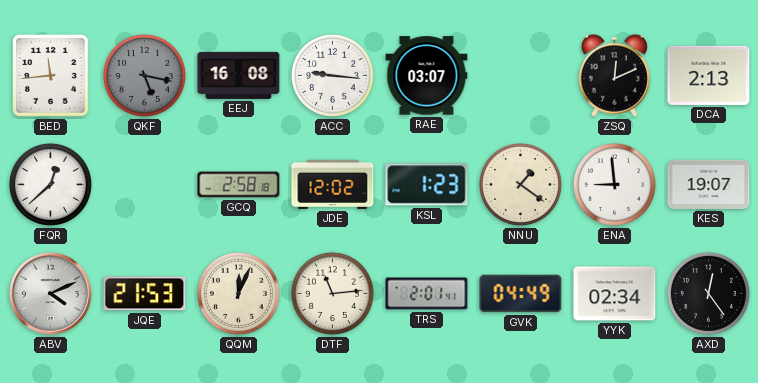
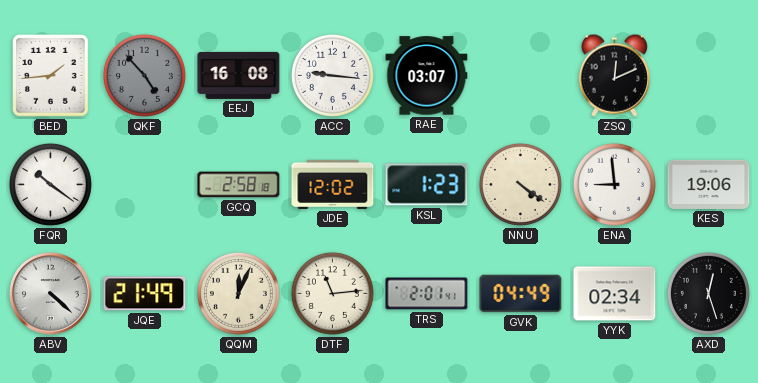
BED: 11:44 -> 1:44 (51, 76)
QKF: 5:17 -> 4:53 (144, 75)
DCA: 2:13 -> none (709, 75)
FQR: 12:38 -> 10:21 (50, 184)
NNU: 1:21 -> 4:21 (520, 184)
KES: 19:07 -> 19:06 (709, 184)
ABV: 4:11 -> 4:22 (51, 294)
JQE: 21:53 -> 21:49 (145, 294)
AXD: 12:24 -> 12:27 (708, 293)
